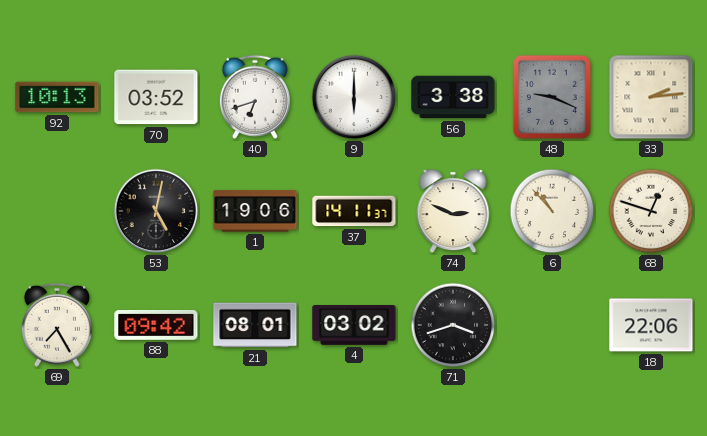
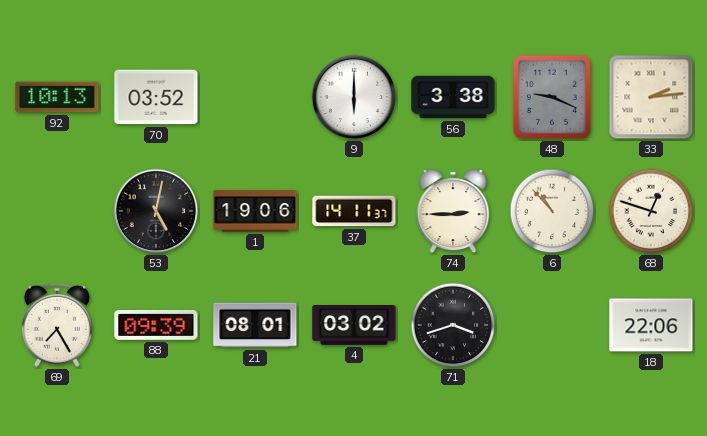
40: 6:42 -> none (255, 97)
74: 2:49 -> 2:45 (453, 212)
88: 09:42 -> 09:39 (156, 325)
